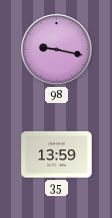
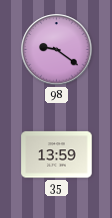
98: 9:17 -> 9:21 (57, 50)
